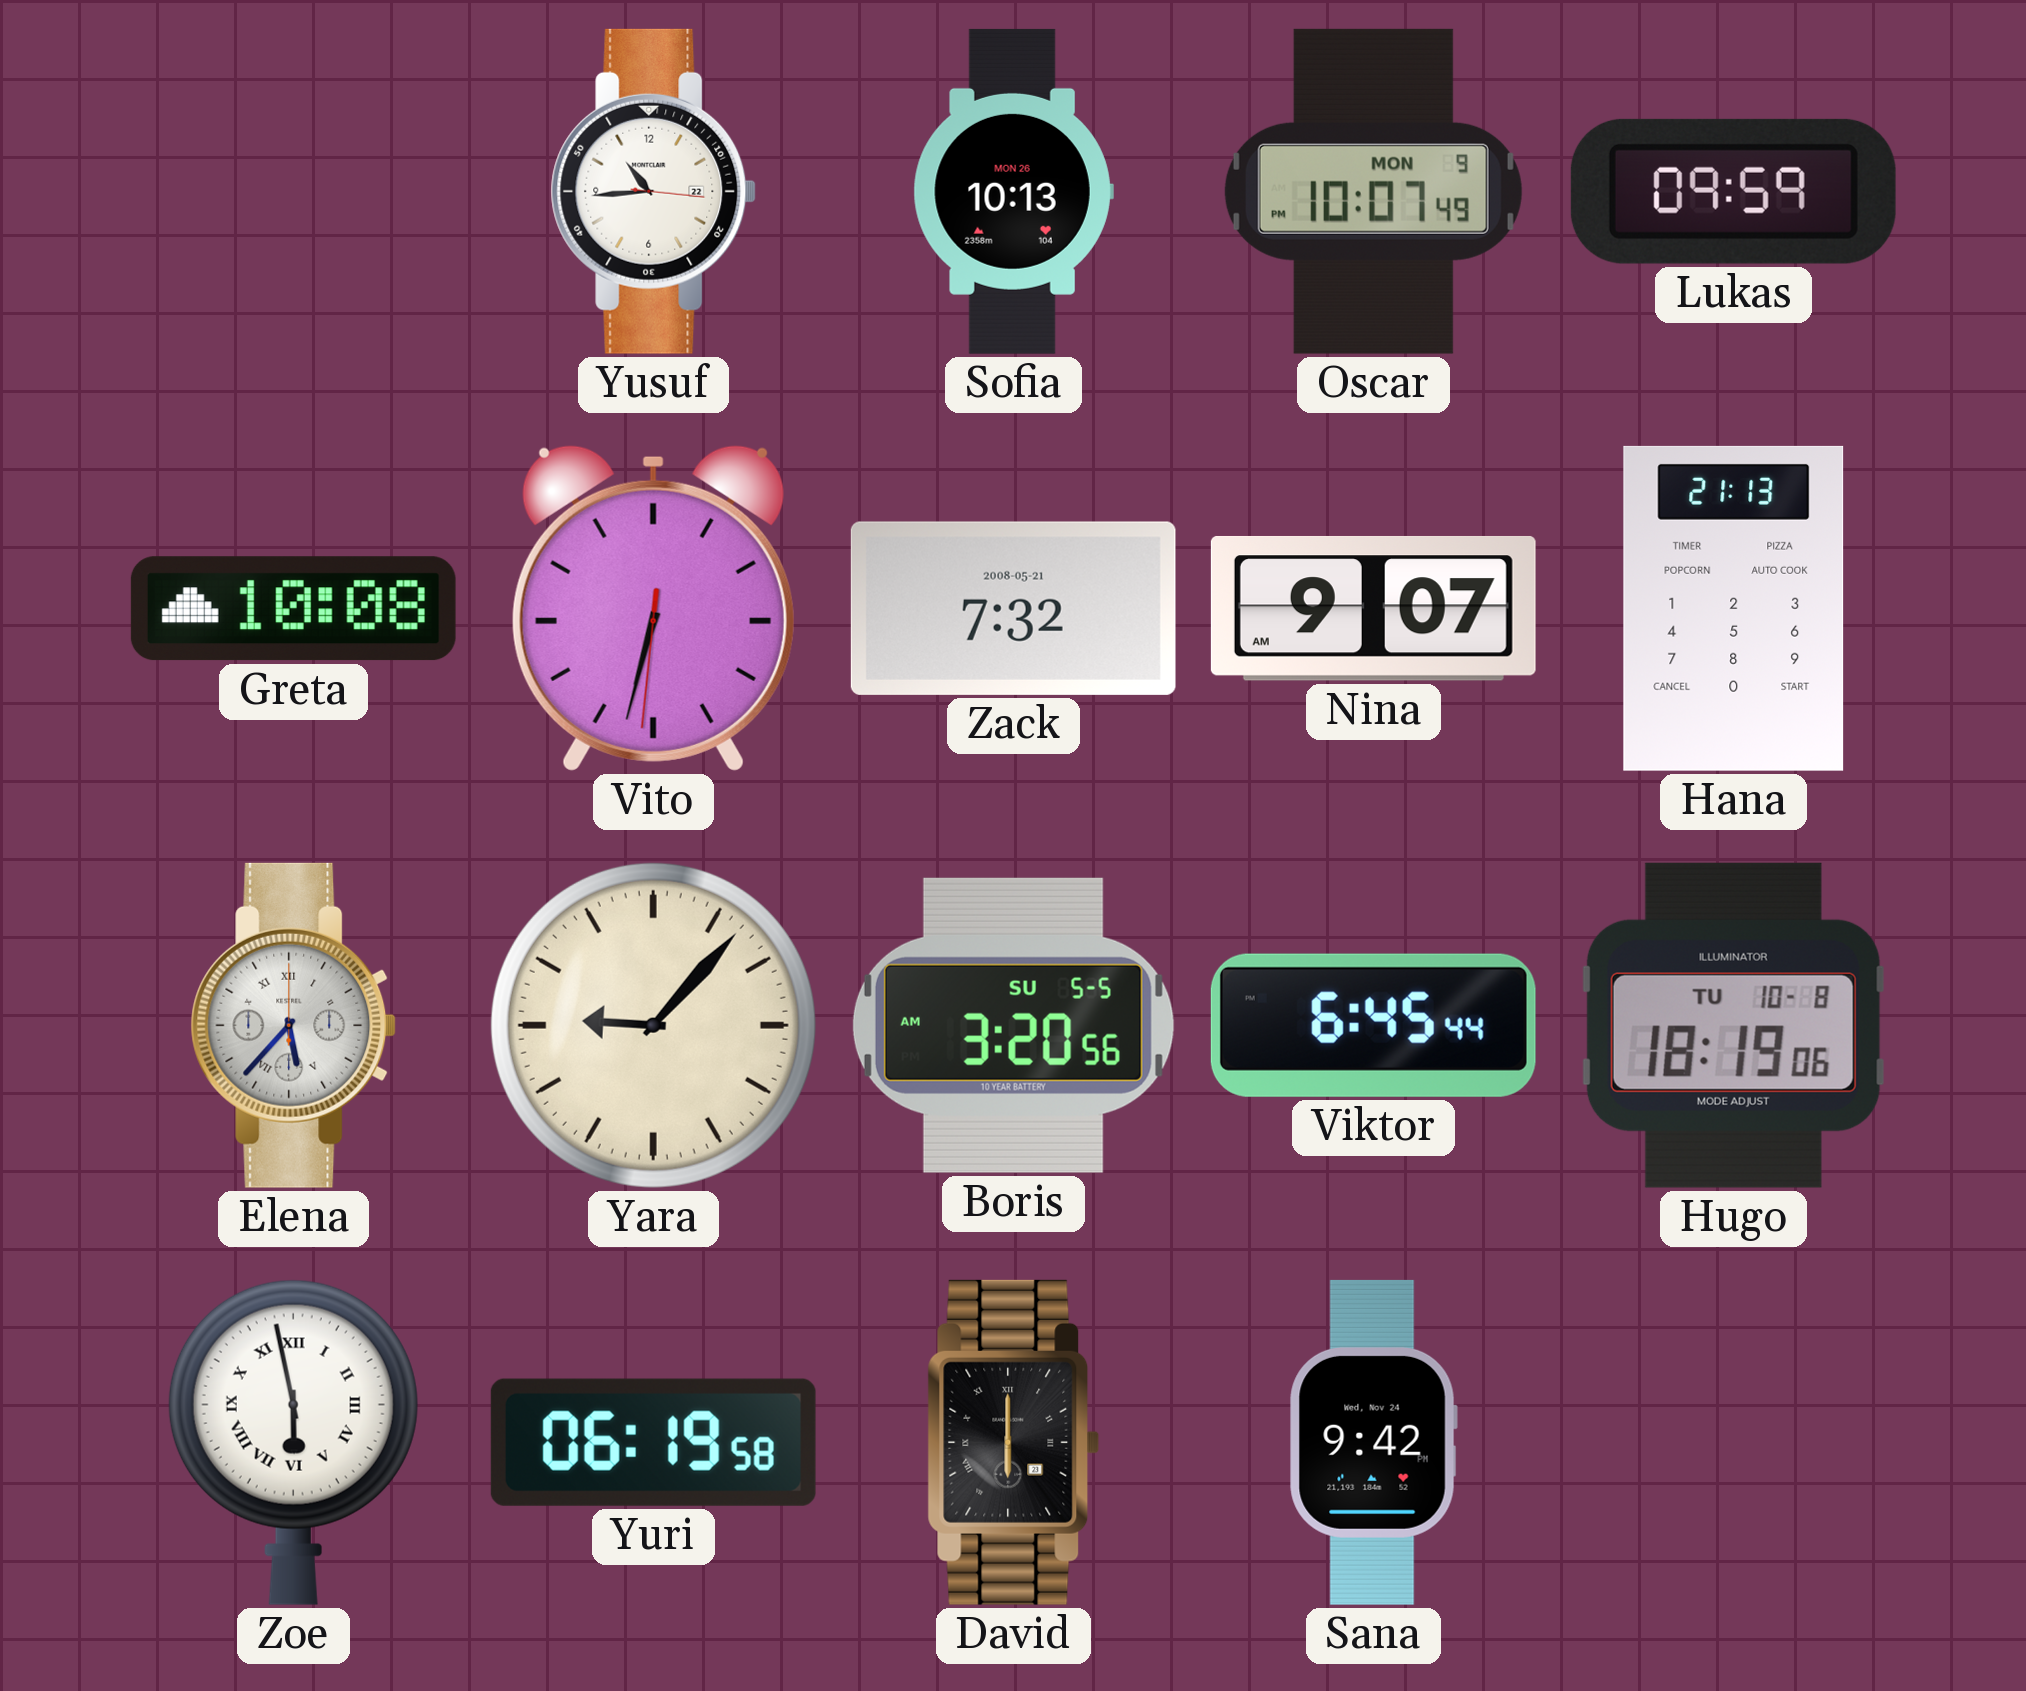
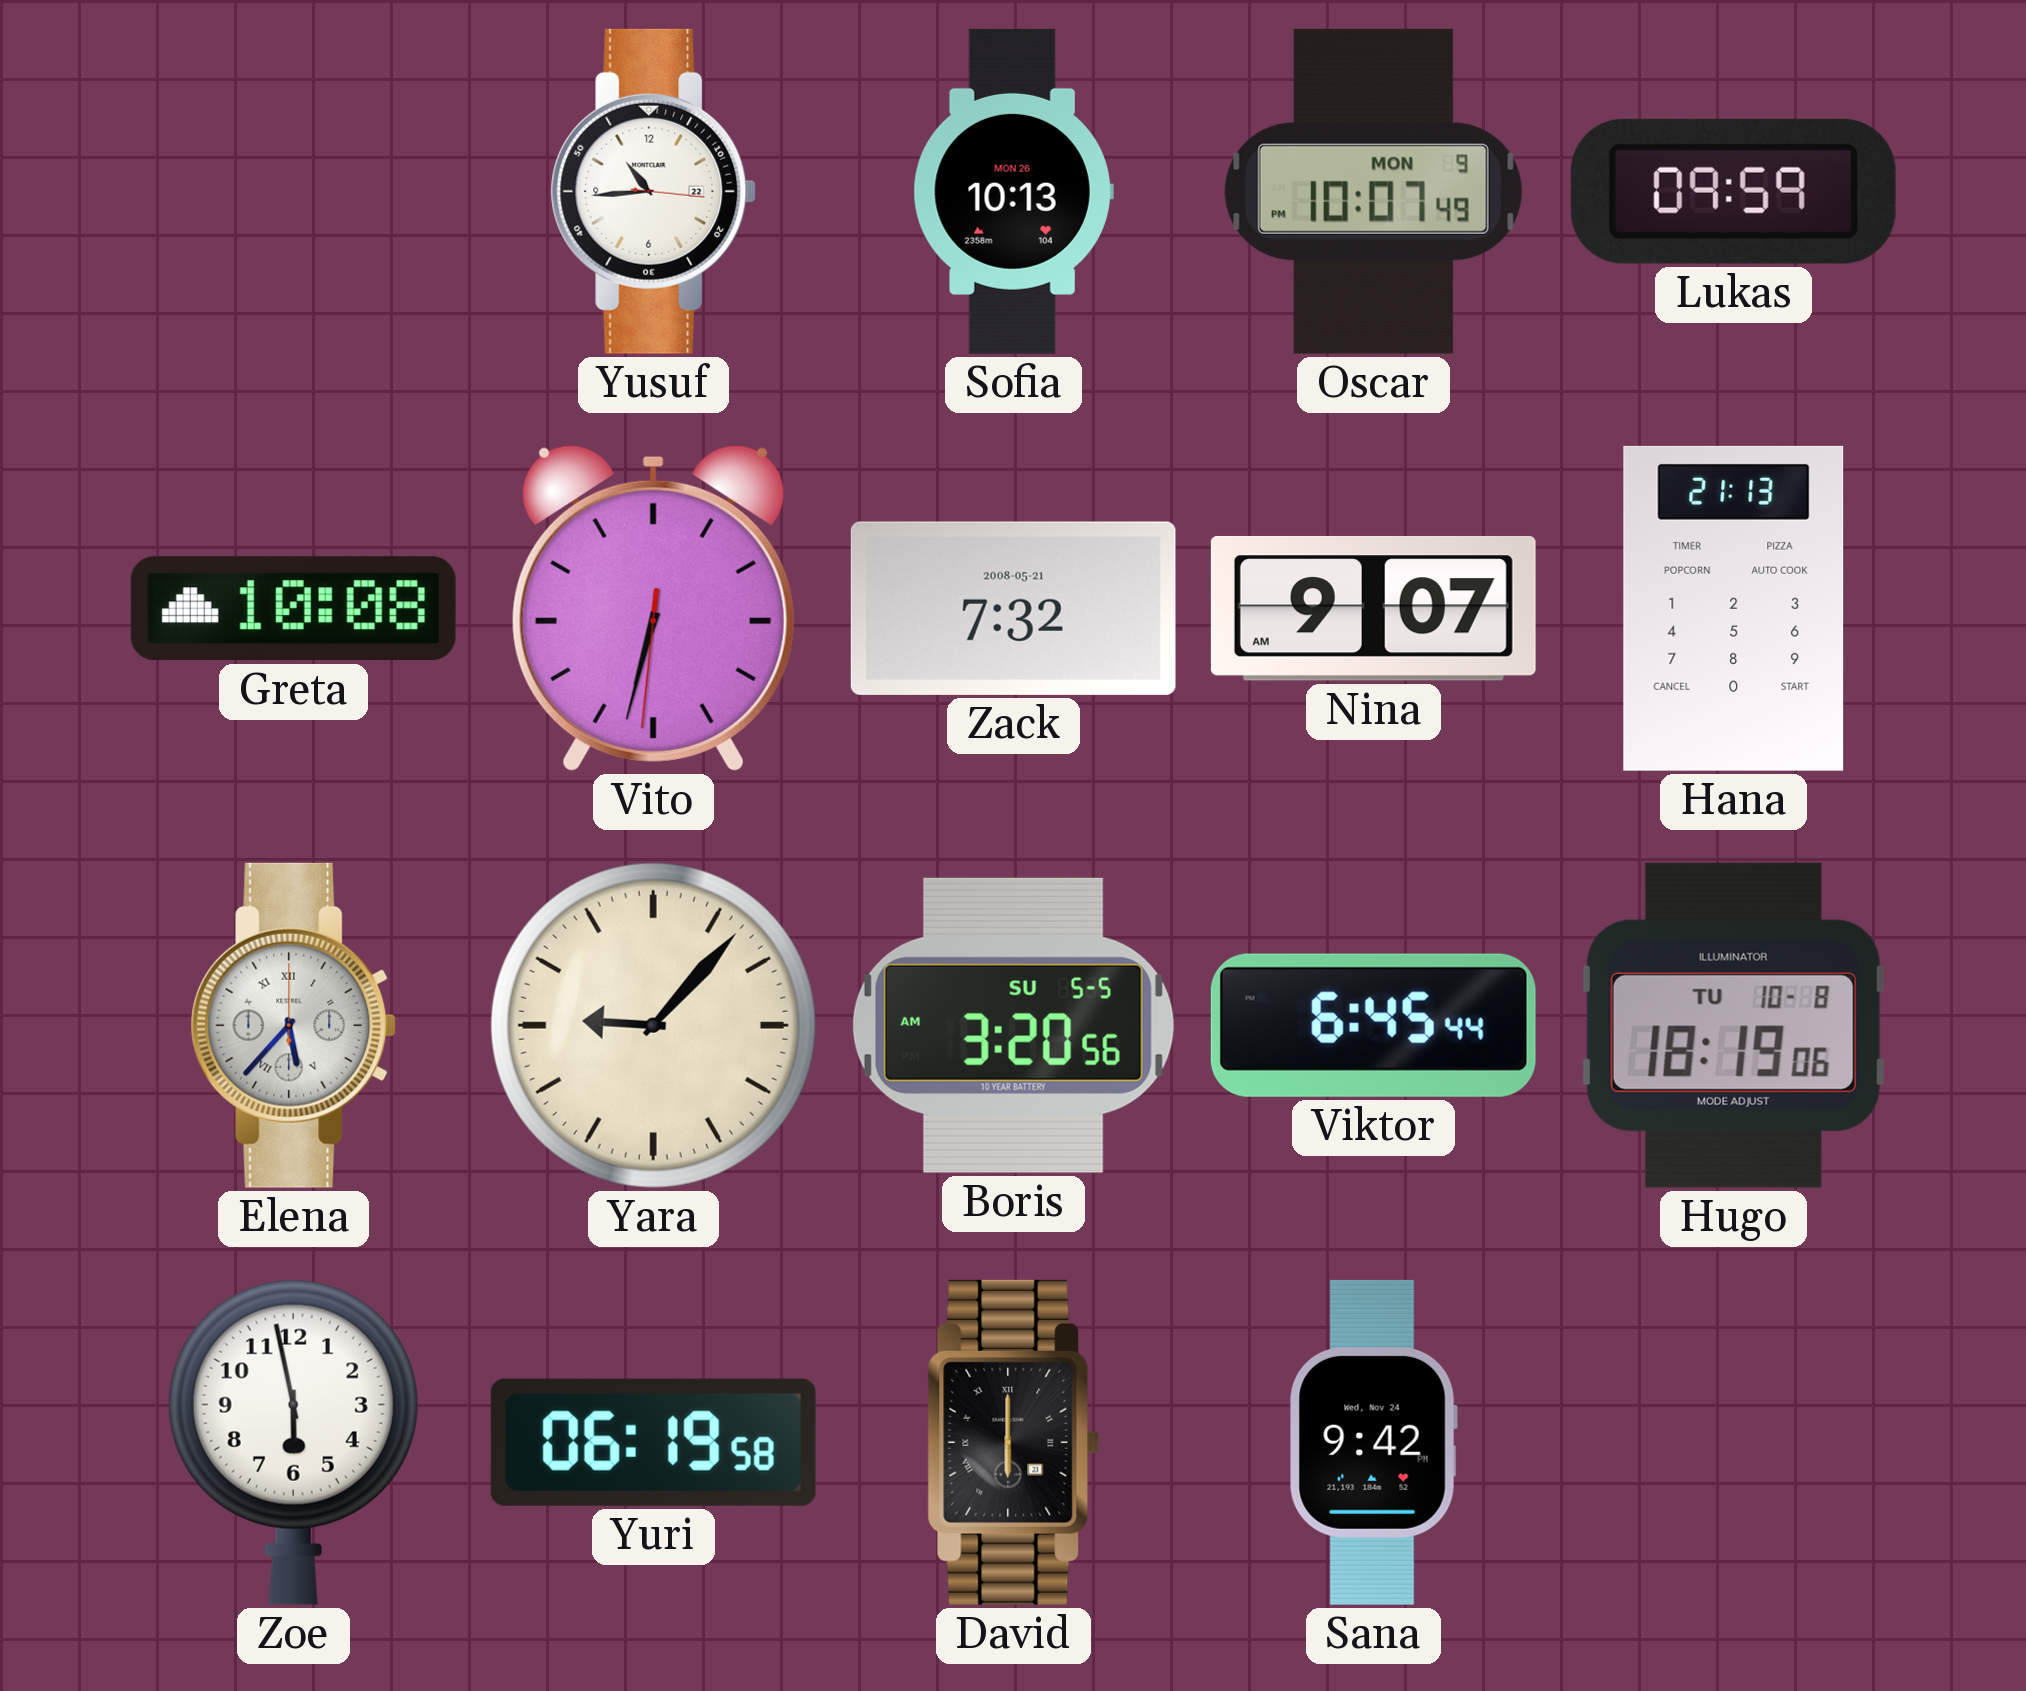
Zoe numerals: Roman -> Arabic (293, 1442)
